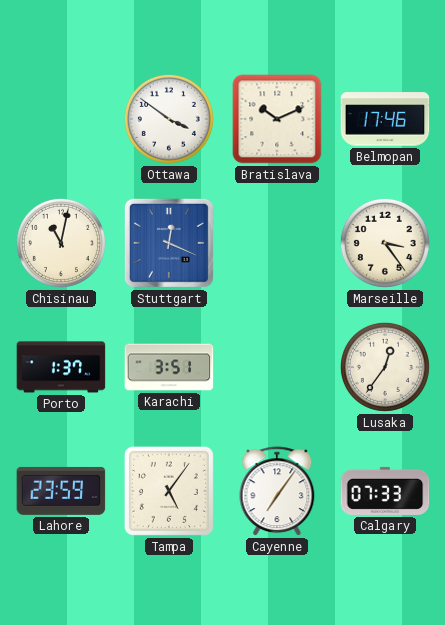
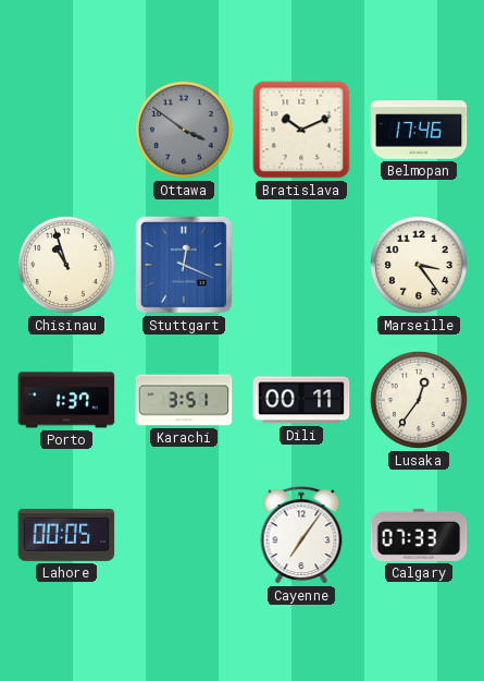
Ottawa dial: white -> grey (184, 130)
Chisinau: 11:02 -> 10:57 (66, 265)
Dili: none -> 00:11 (301, 400)
Lahore: 23:59 -> 00:05 (66, 535)
Tampa: 5:06 -> none (169, 491)
